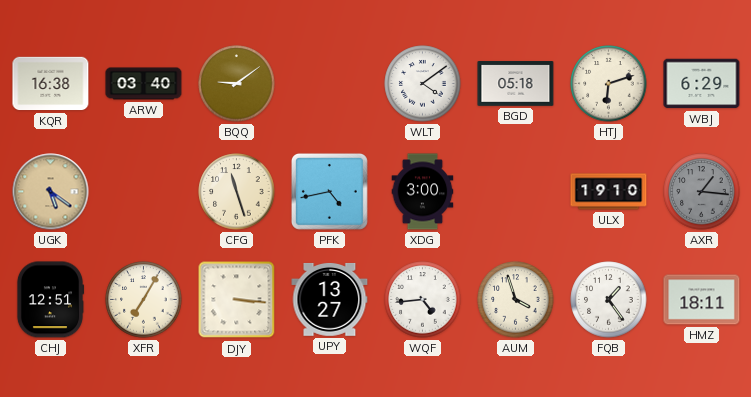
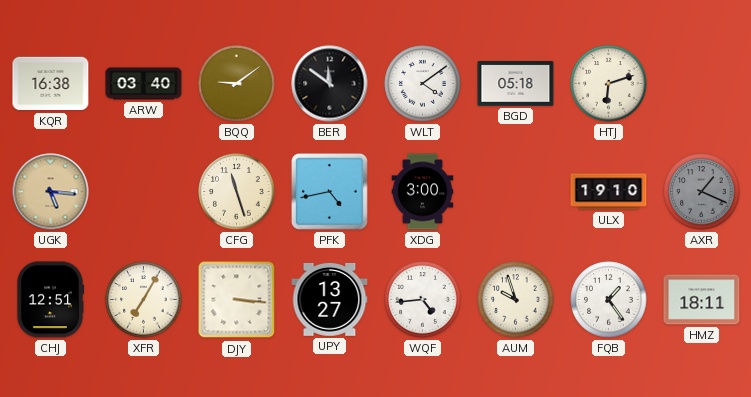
BER: none -> 11:51 (330, 84)
WBJ: 6:29 -> none (702, 84)
UGK: 5:21 -> 5:16 (51, 192)
AXR: 1:16 -> 1:19 (702, 192)
AUM: 3:57 -> 9:57 (516, 300)
